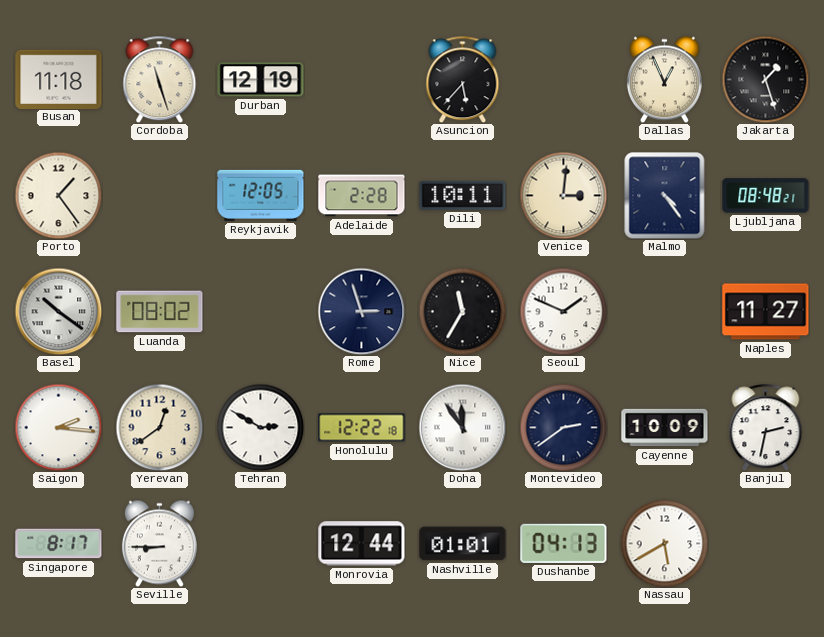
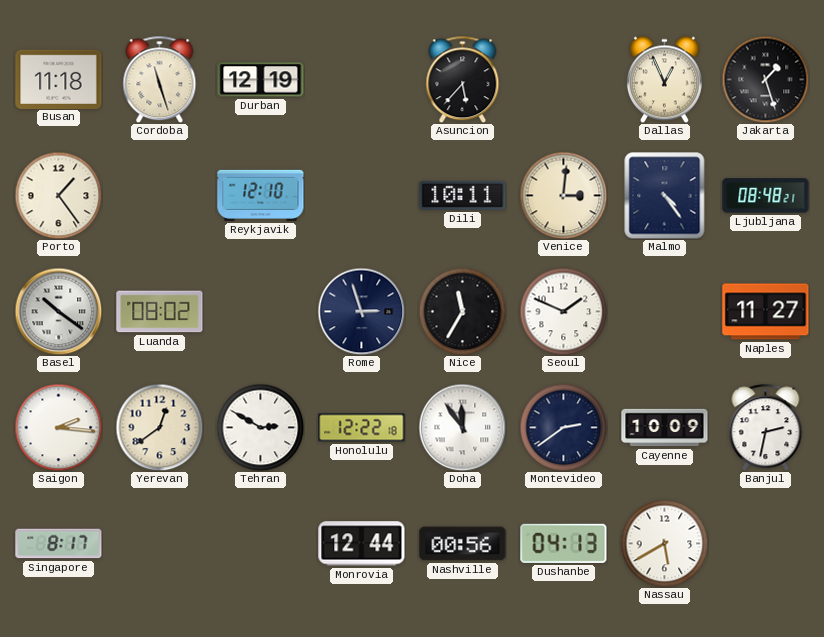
Reykjavik: 12:05 -> 12:10 (261, 195)
Adelaide: 2:28 -> none (362, 196)
Seville: 8:45 -> none (159, 543)
Nashville: 01:01 -> 00:56 (463, 544)
